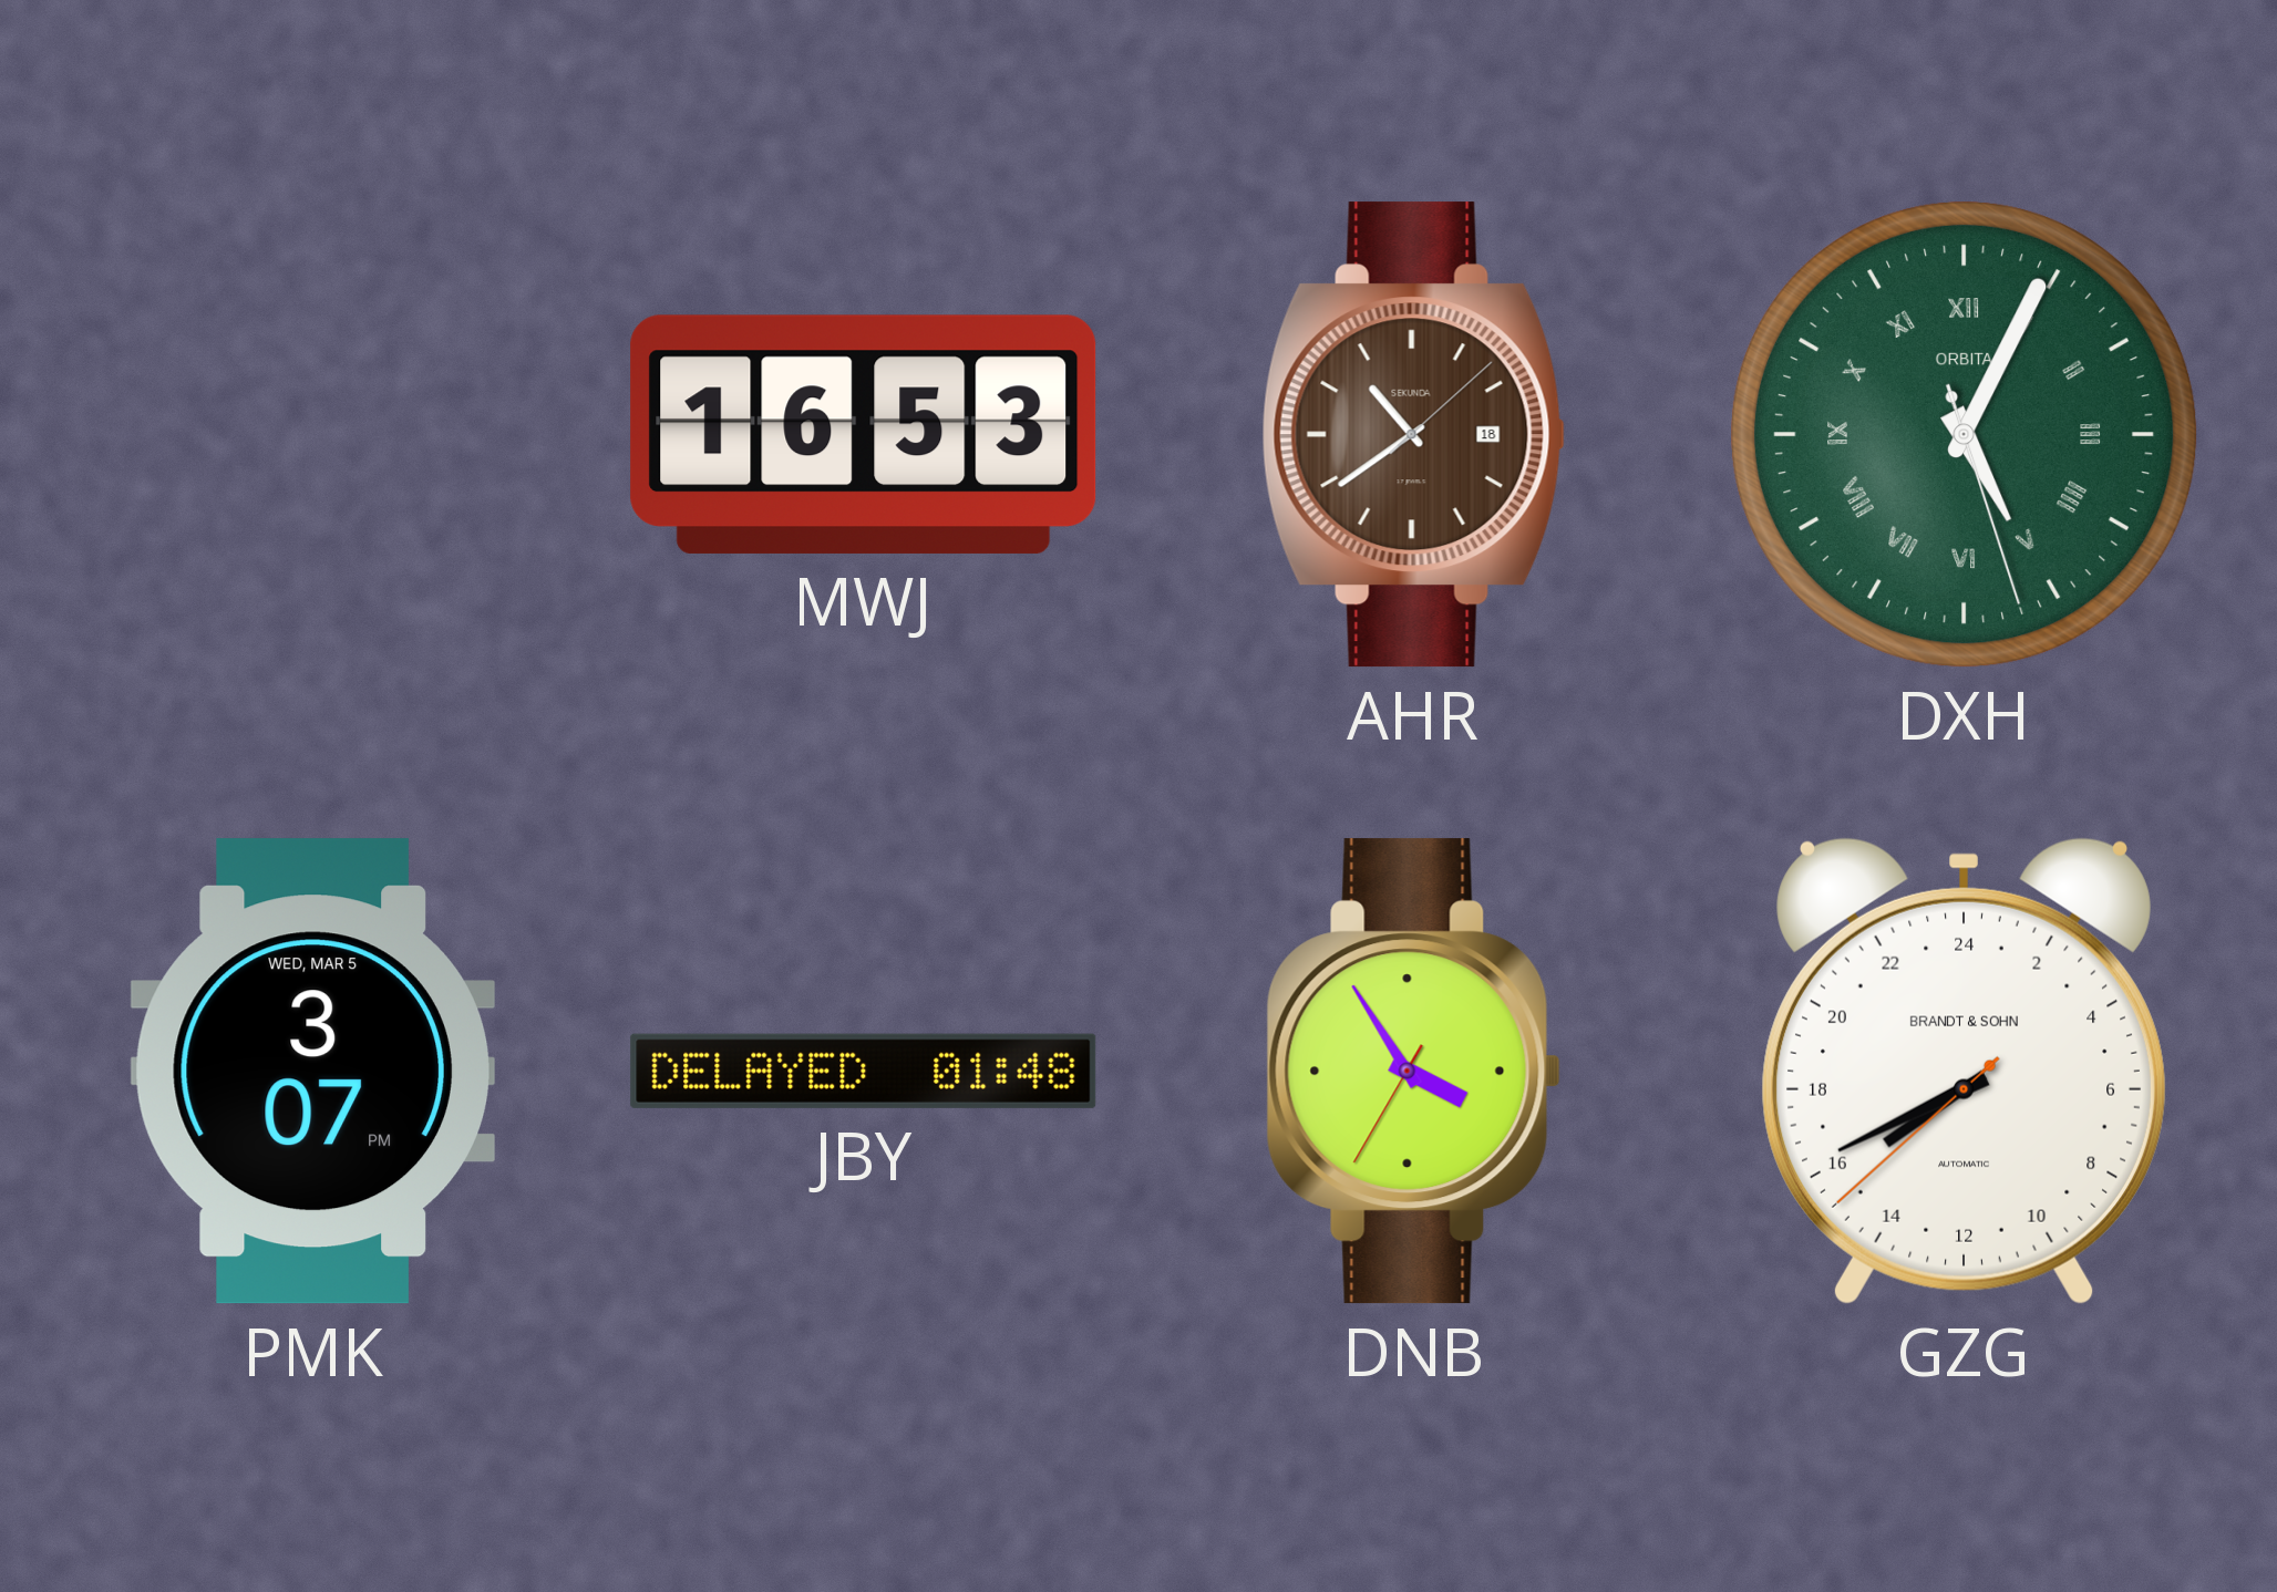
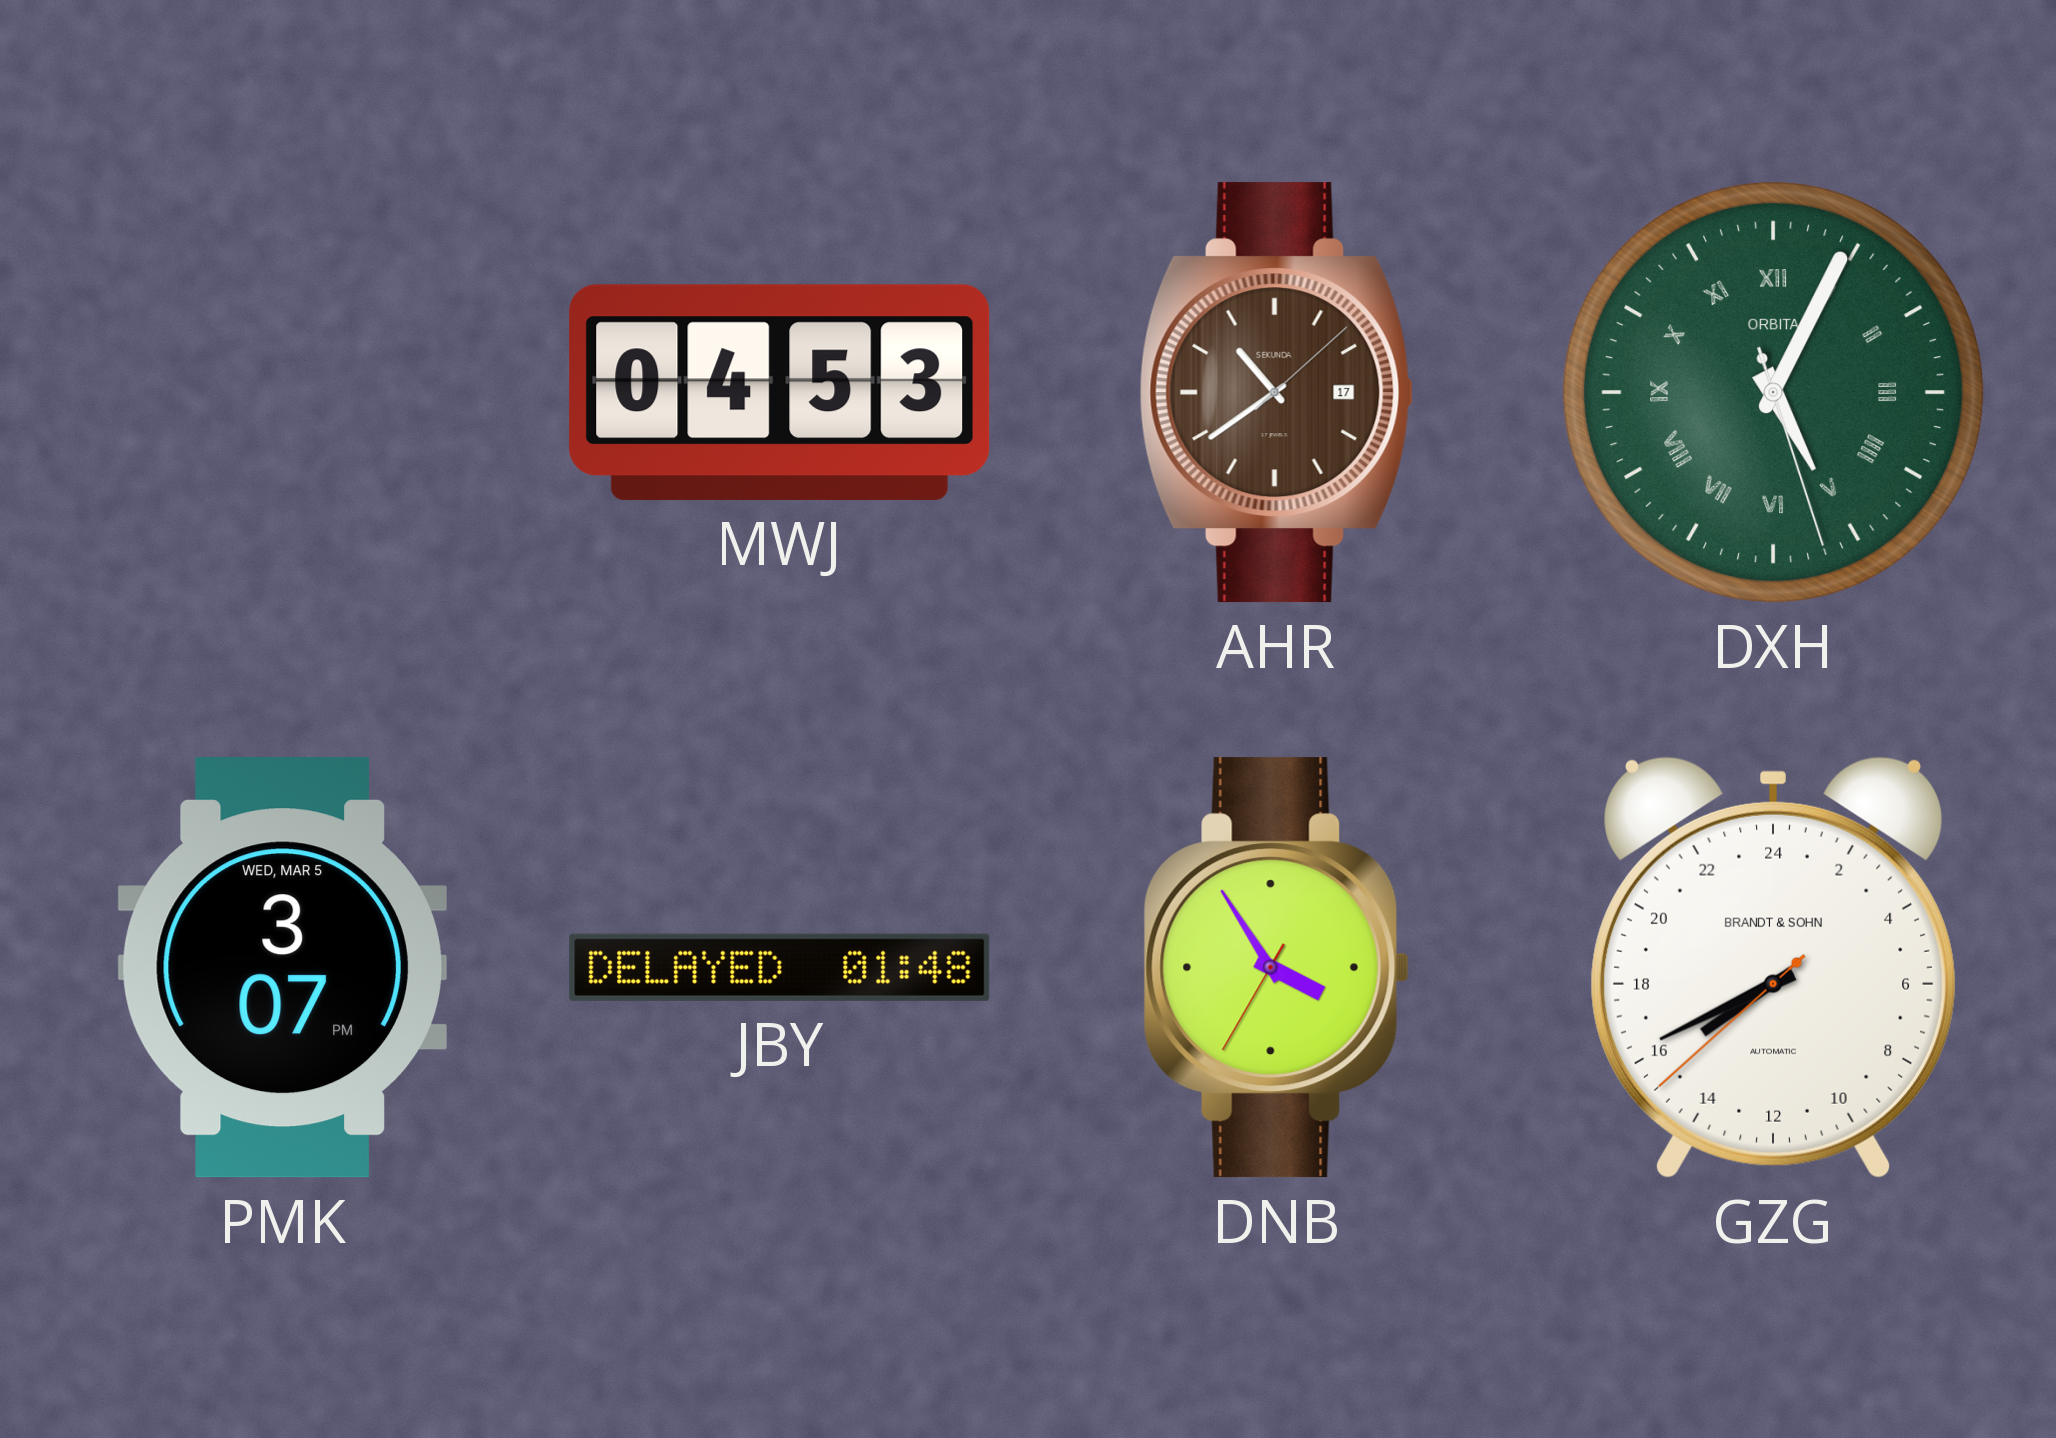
MWJ: 16:53 -> 04:53 (780, 392)
AHR date: 18 -> 17 (1276, 393)
